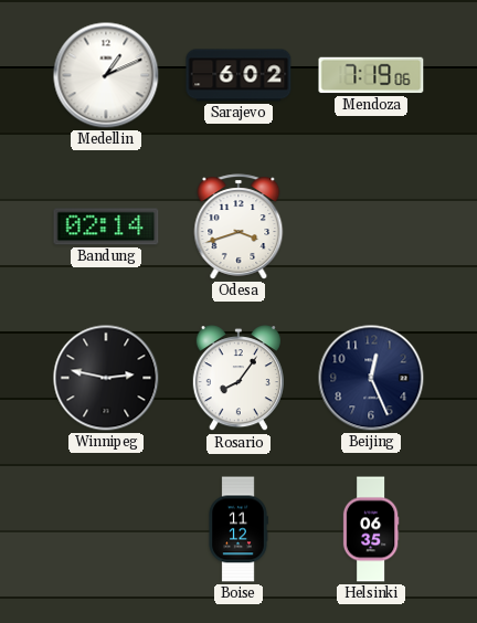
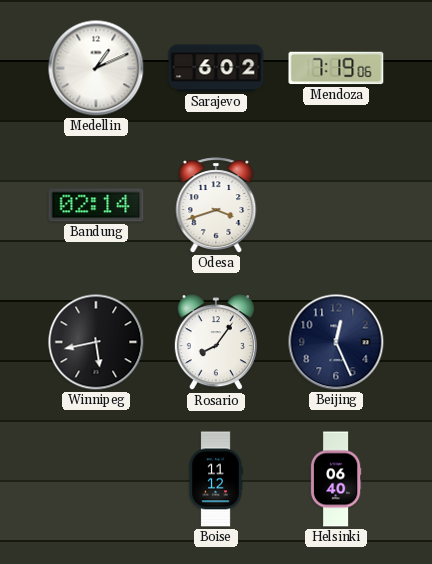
Winnipeg: 2:47 -> 5:43 (96, 342)
Helsinki: 06:35 -> 06:40 (336, 479)
